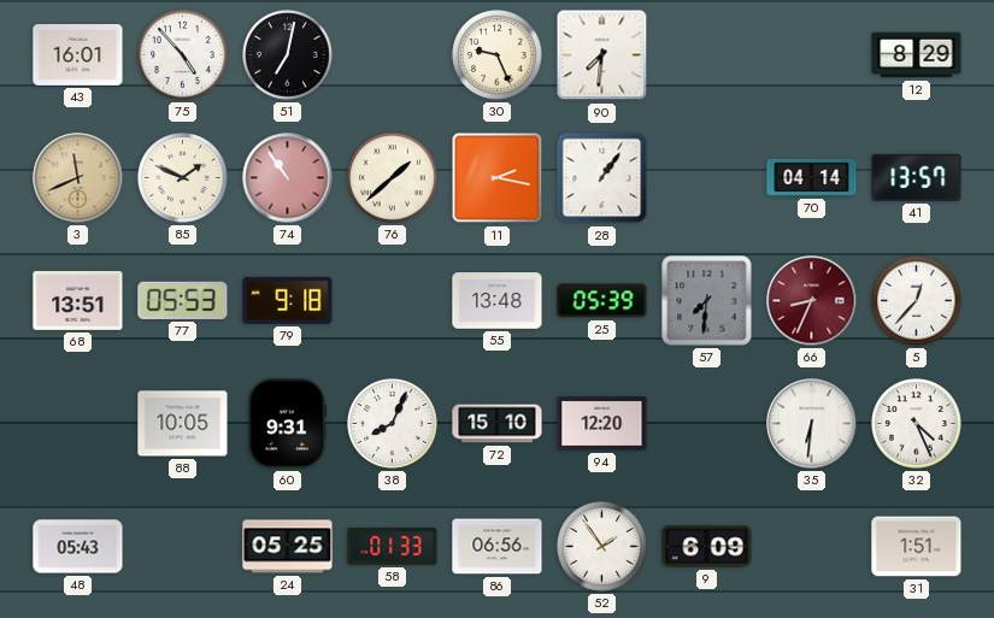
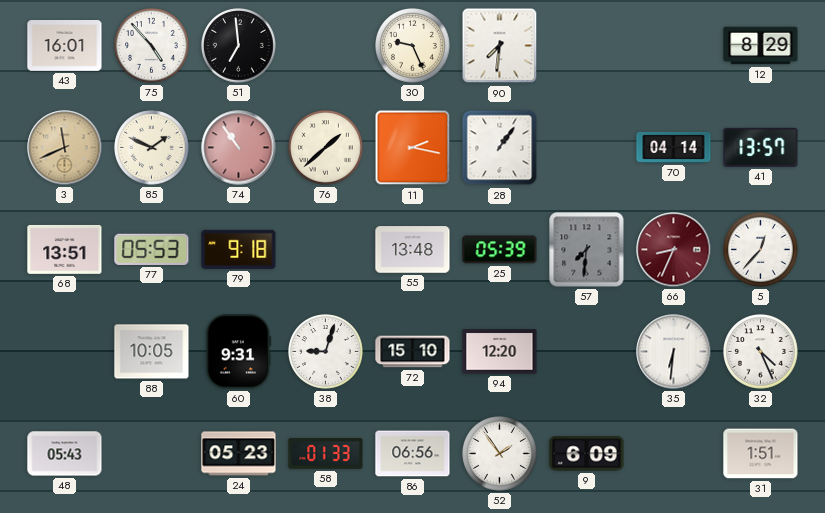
51: 7:02 -> 6:59 (239, 46)
38: 8:04 -> 9:03 (326, 352)
24: 05:25 -> 05:23 (239, 454)
